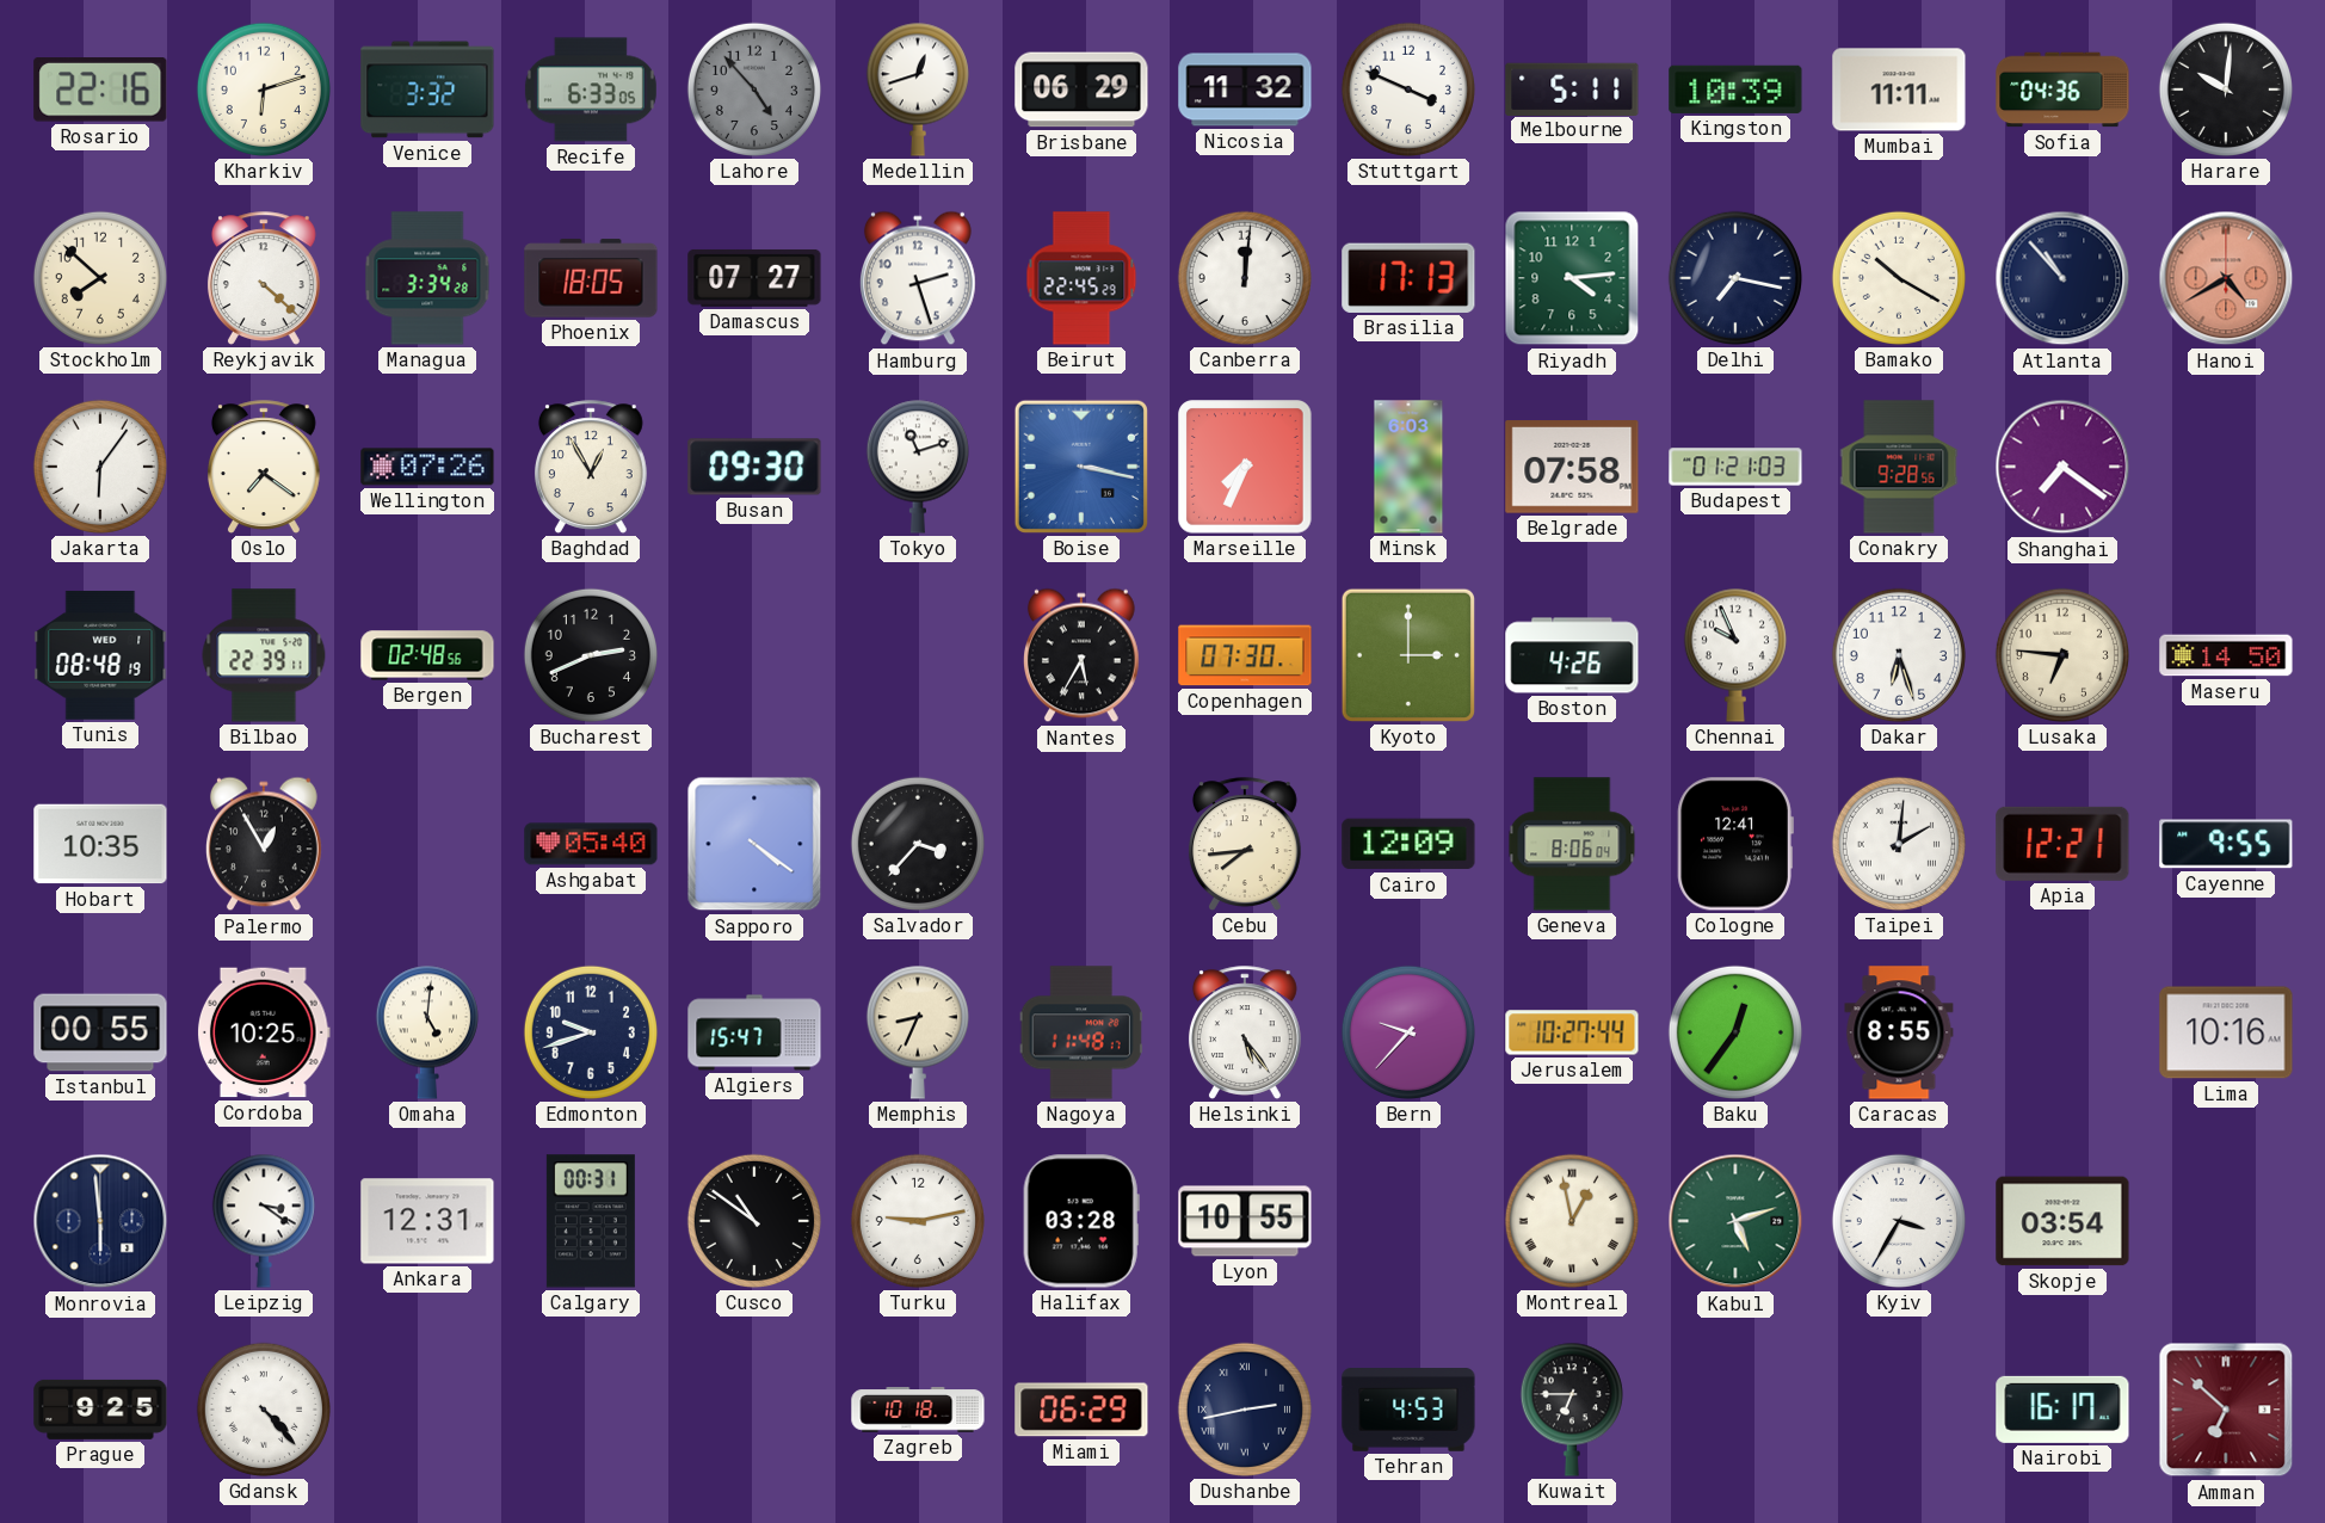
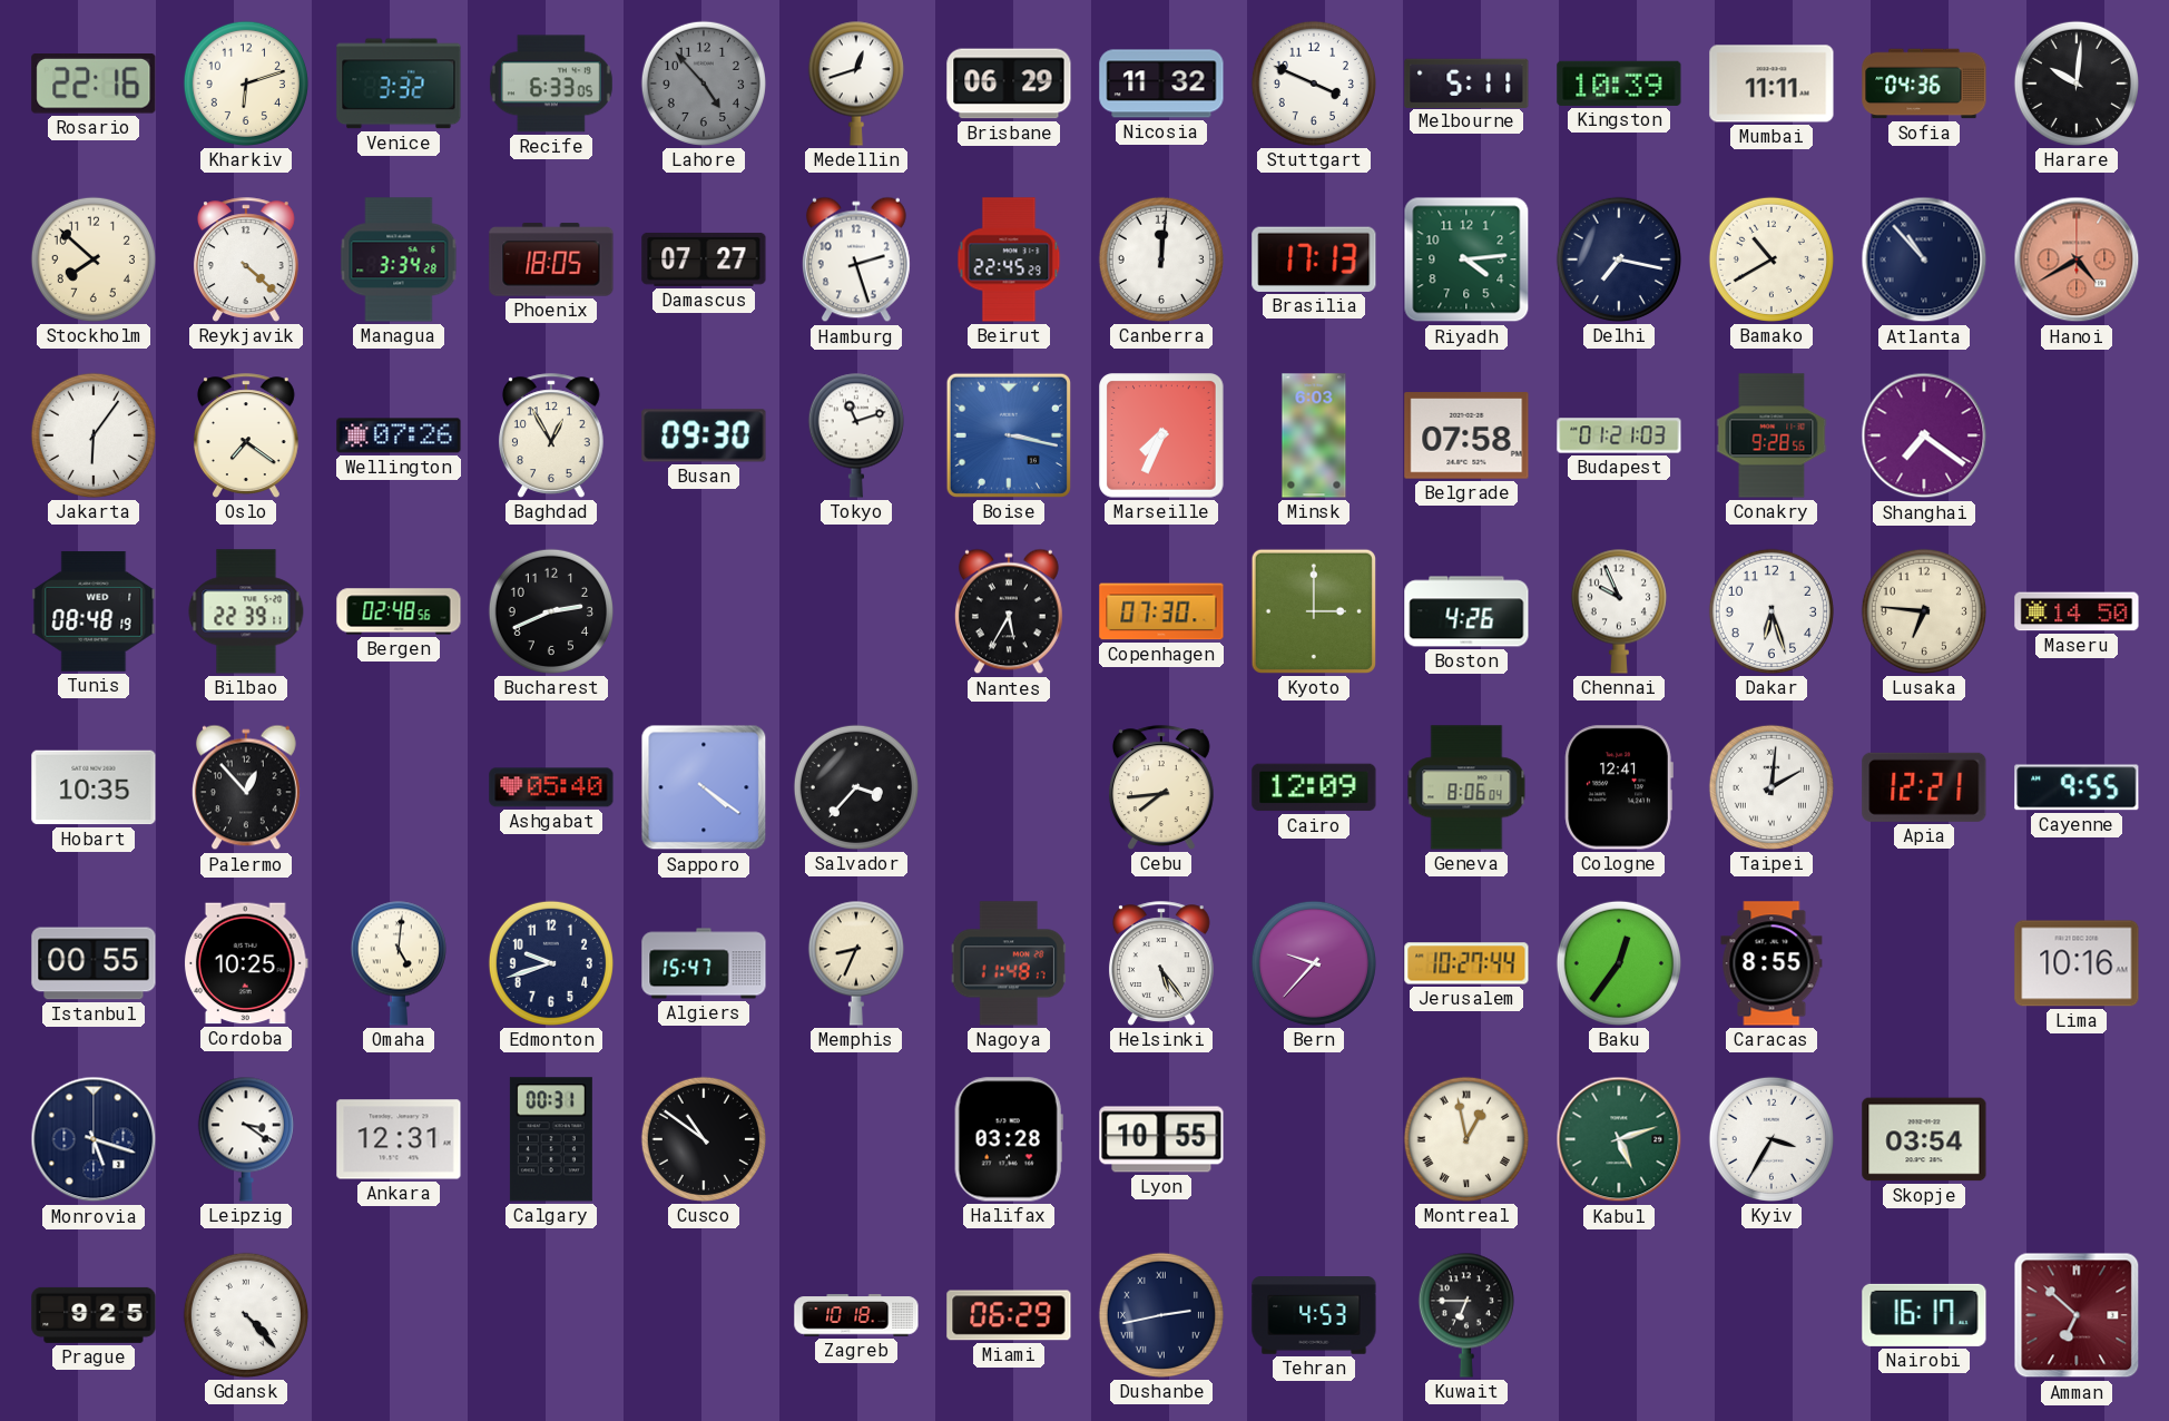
Bamako: 10:20 -> 10:40 (1771, 259)
Palermo: 12:55 -> 12:53 (246, 787)
Monrovia: 5:59 -> 5:18 (94, 1139)
Turku: 9:13 -> none (918, 1221)
